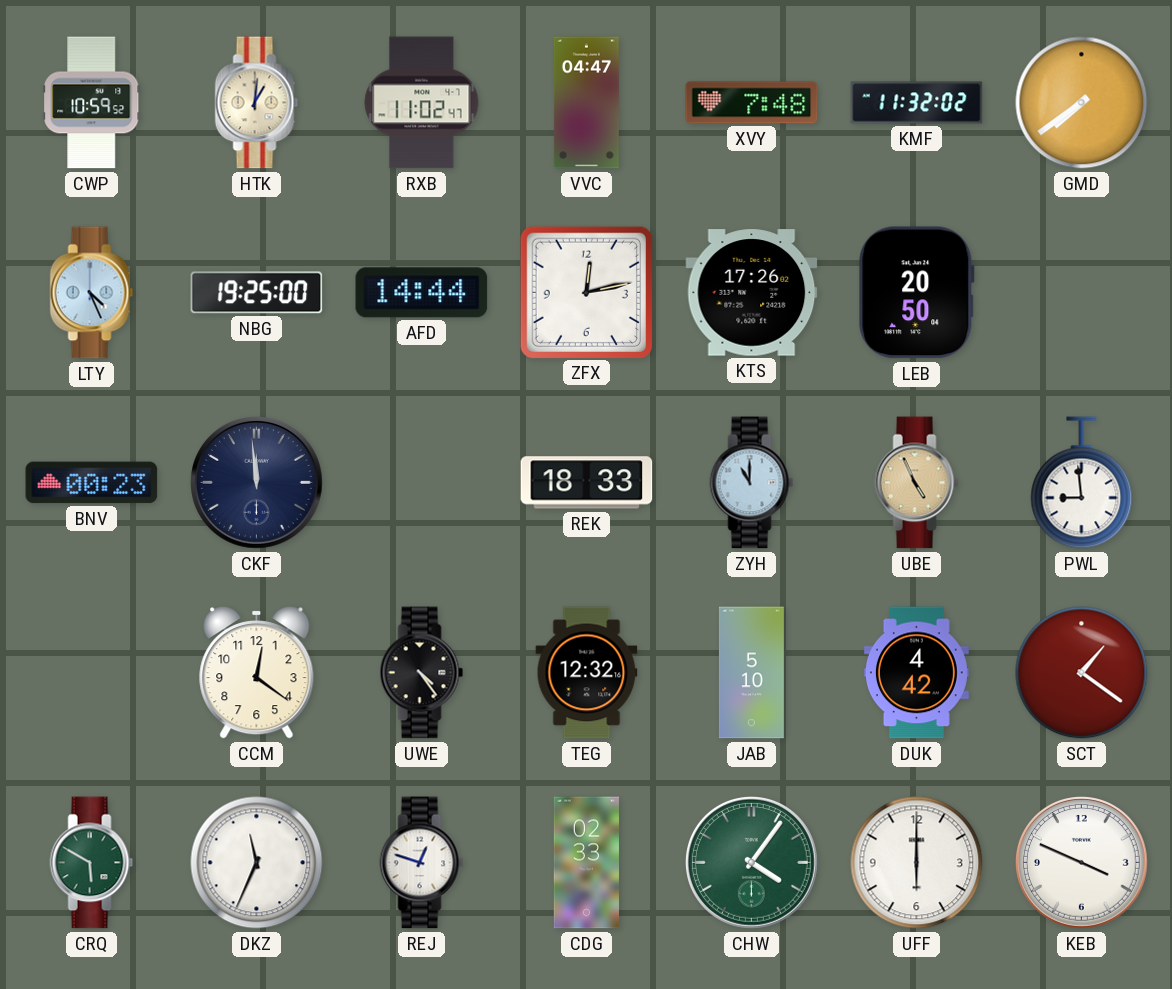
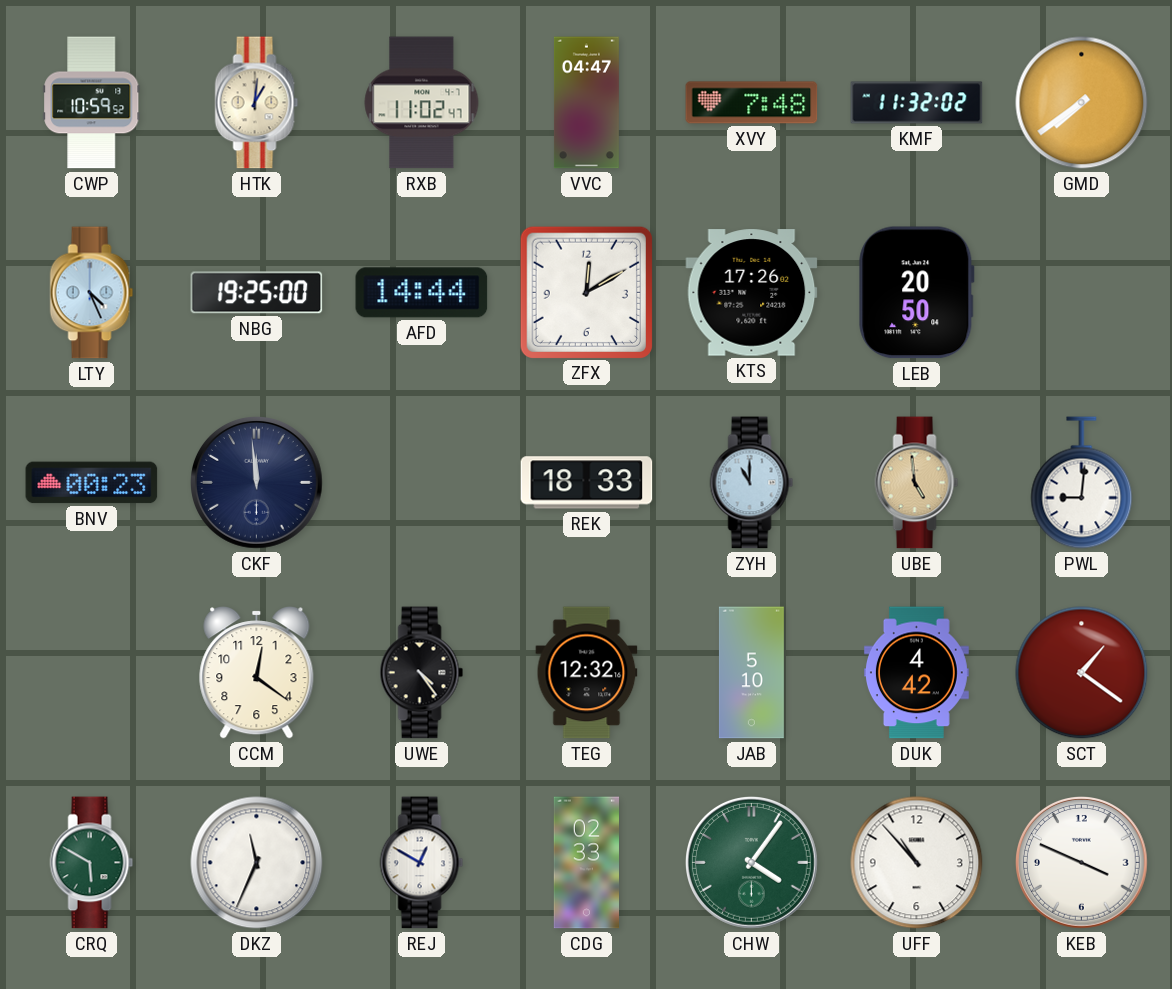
ZFX: 12:13 -> 12:10 (586, 292)
UBE: 4:56 -> 4:59 (917, 483)
PWL: 8:59 -> 9:01 (1082, 483)
REJ: 12:48 -> 12:50 (422, 863)
UFF: 6:00 -> 10:53 (917, 863)
